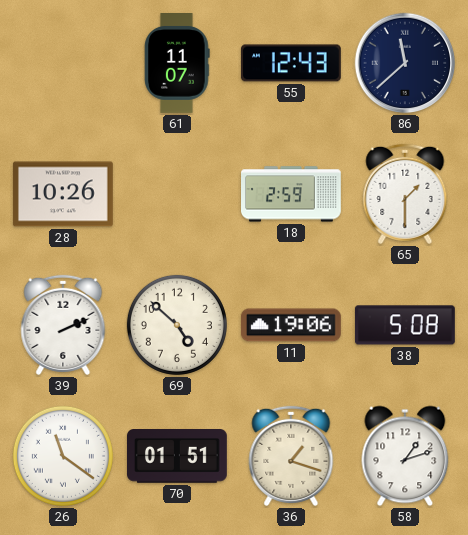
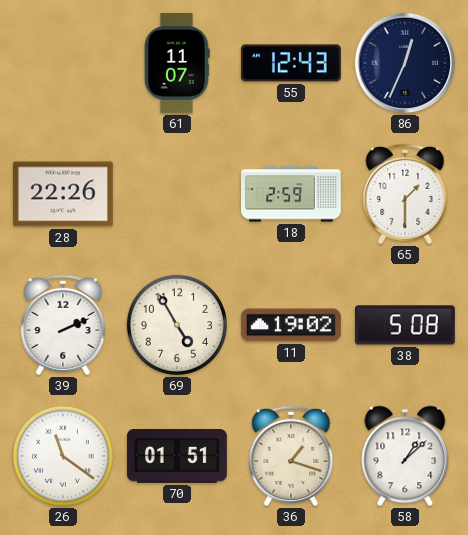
86: 11:38 -> 12:34 (405, 63)
28: 10:26 -> 22:26 (63, 194)
69: 4:52 -> 4:55 (177, 325)
11: 19:06 -> 19:02 (292, 325)
58: 1:12 -> 1:08 (405, 456)
